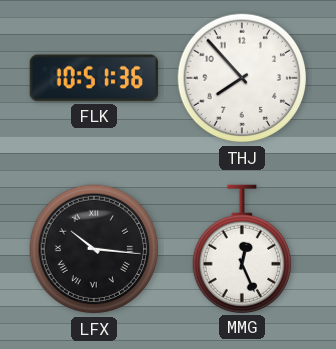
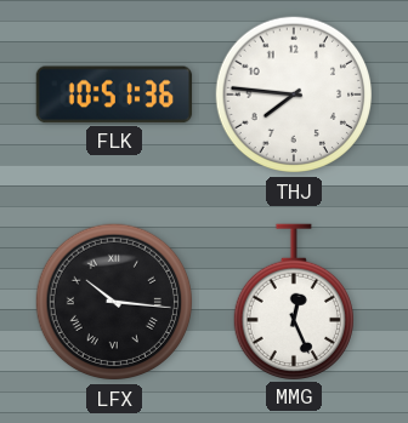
THJ: 7:53 -> 7:46 (294, 95)
